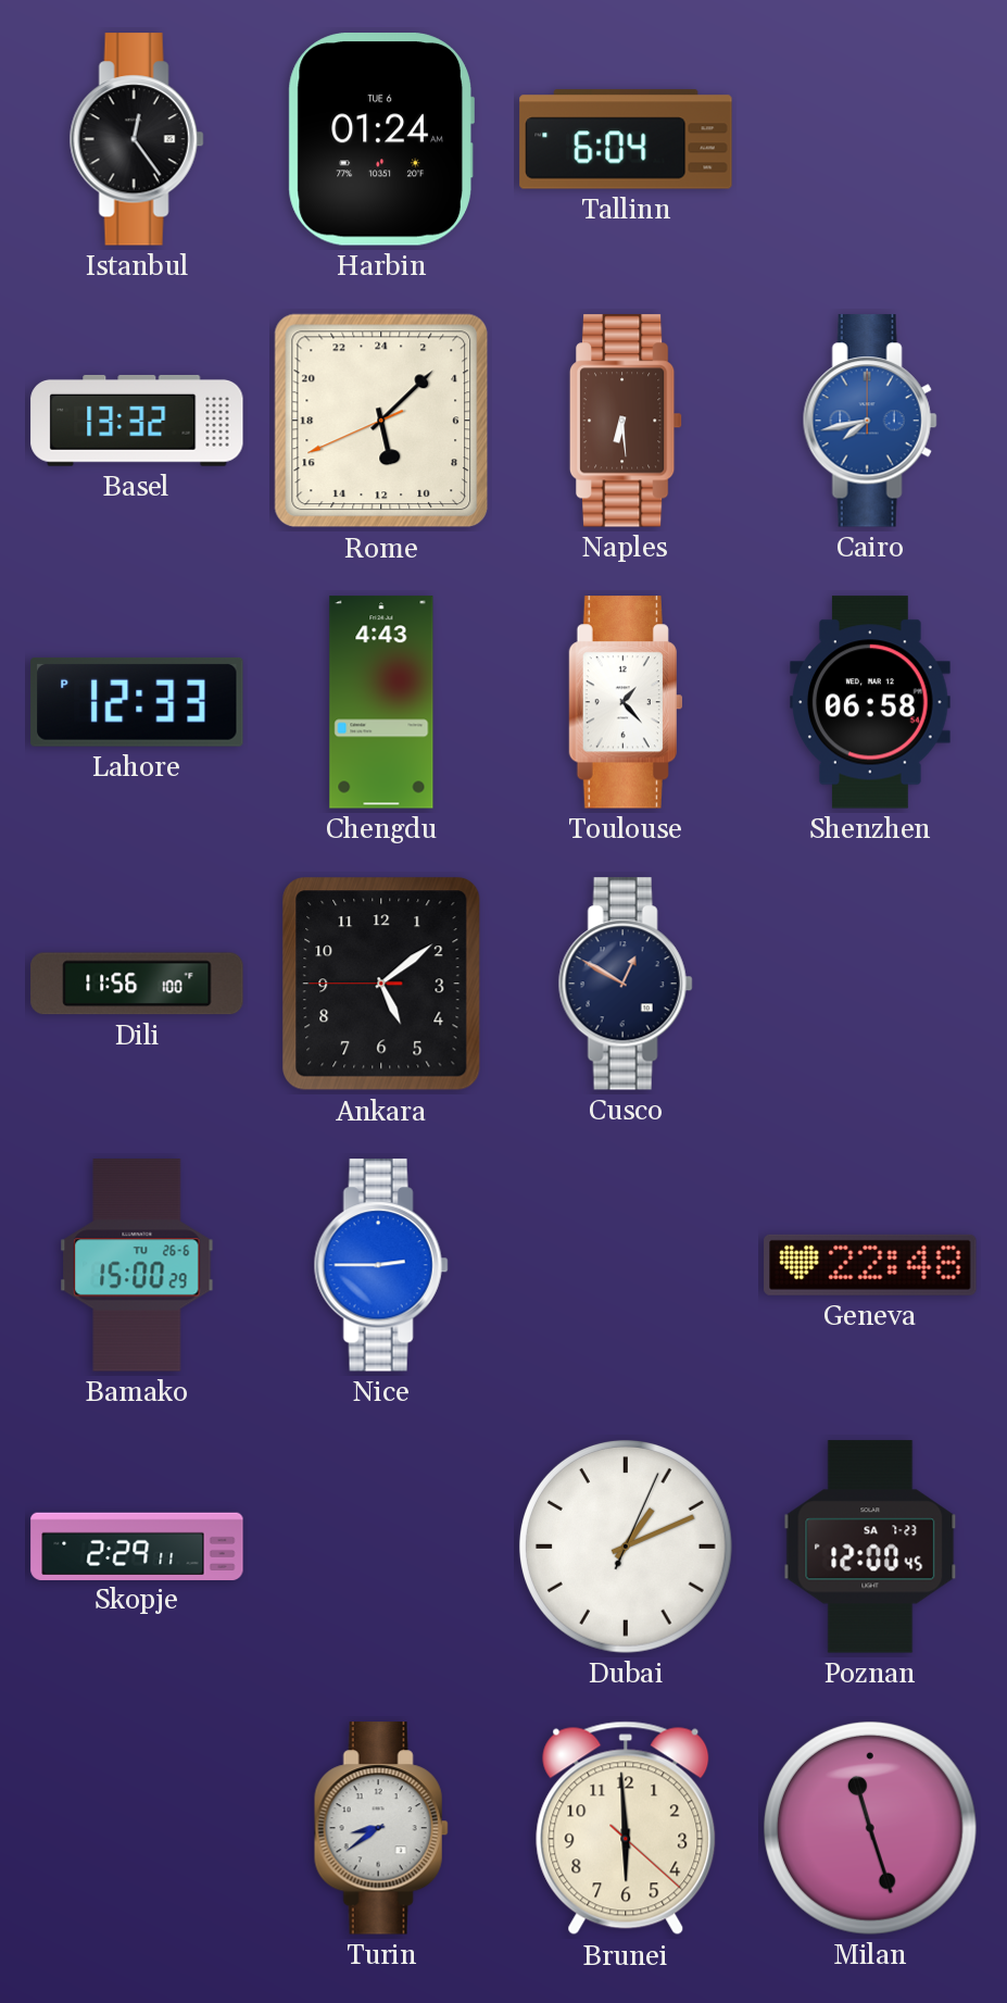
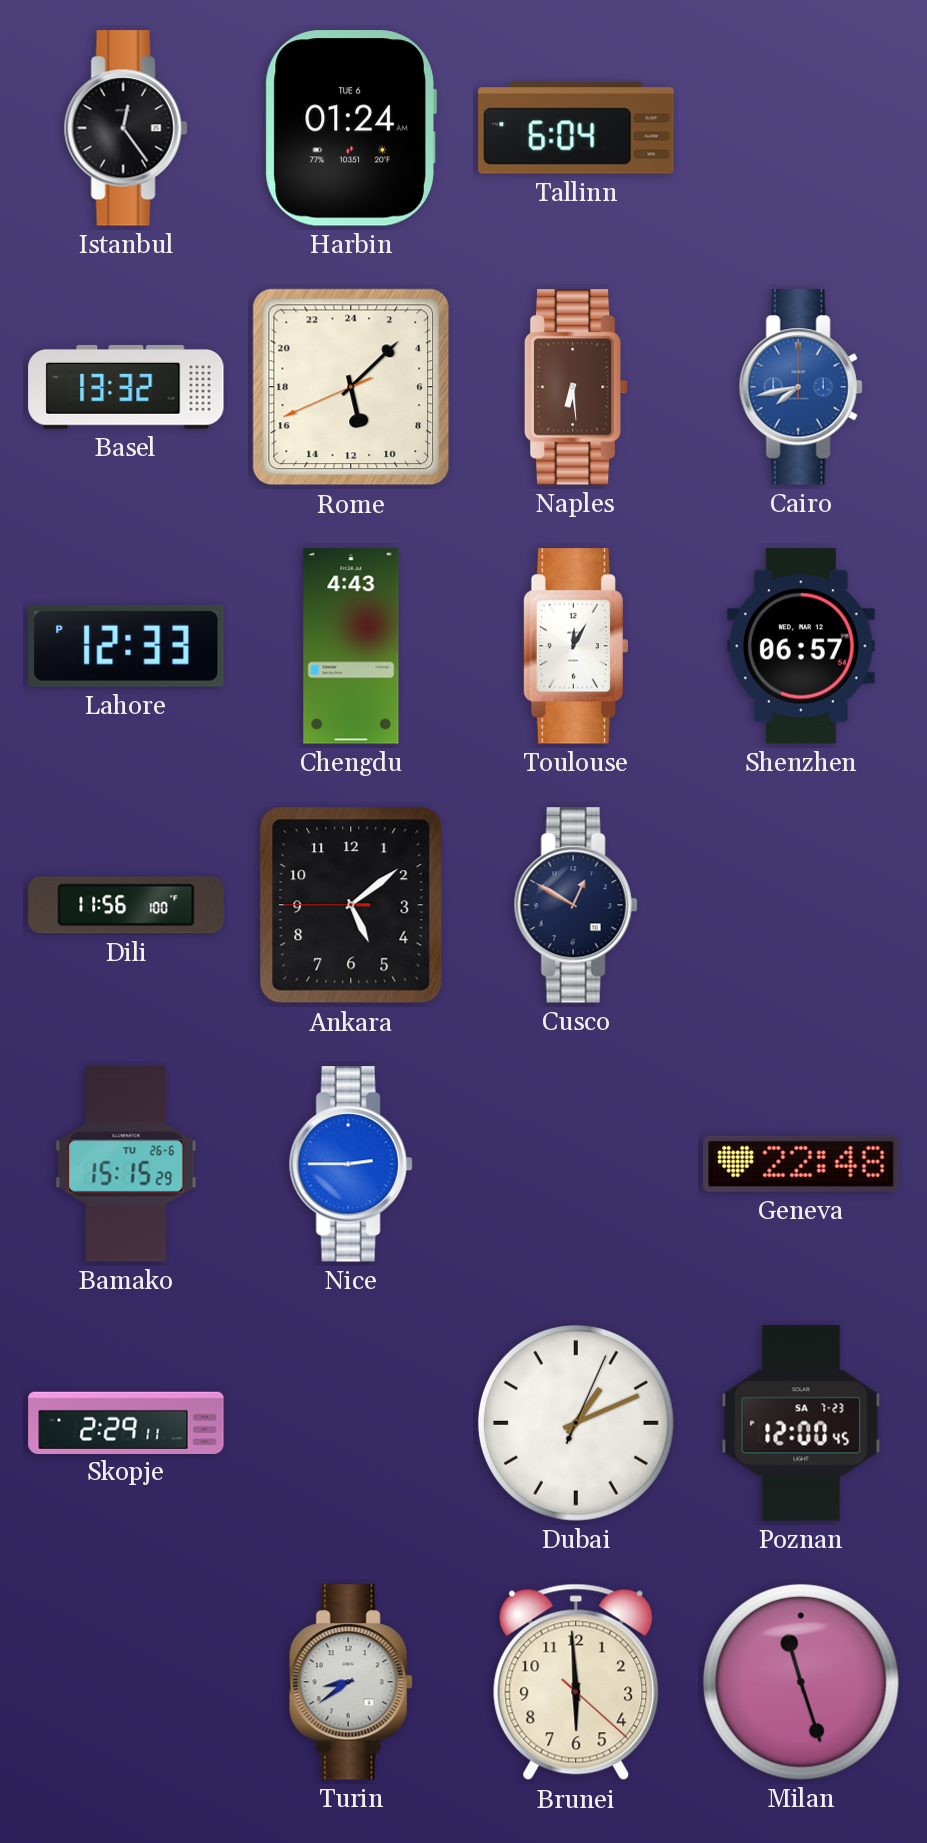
Toulouse: 1:23 -> 12:05 (575, 646)
Shenzhen: 06:58 -> 06:57 (801, 646)
Bamako: 15:00 -> 15:15 (126, 1164)
